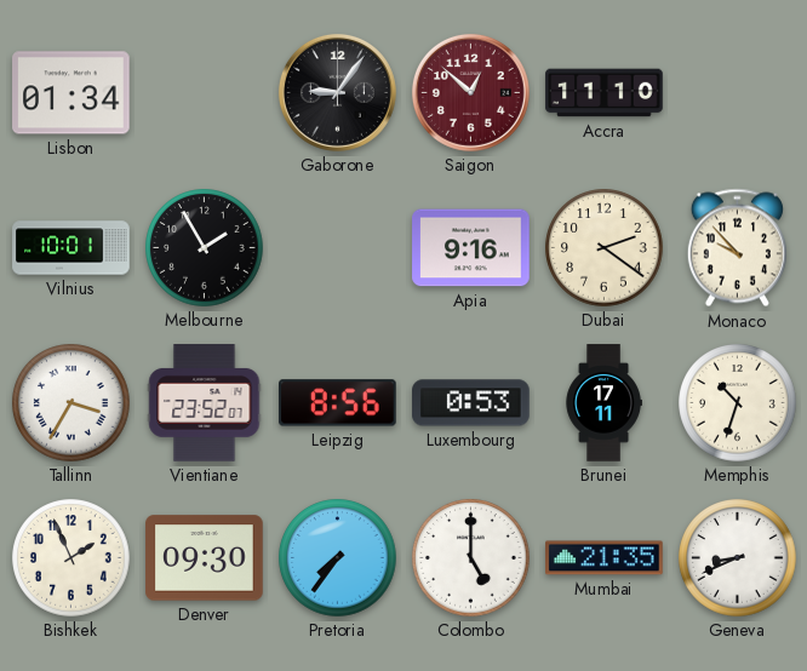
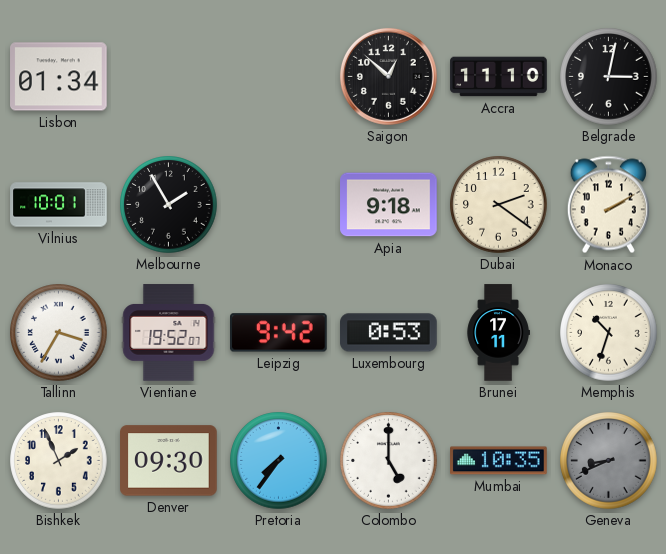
Gaborone: 9:06 -> none (337, 92)
Saigon dial: burgundy -> black (388, 76)
Belgrade: none -> 3:02 (609, 77)
Apia: 9:16 -> 9:18 (389, 205)
Monaco: 9:53 -> 2:10 (608, 205)
Vientiane: 23:52 -> 19:52 (169, 333)
Leipzig: 8:56 -> 9:42 (279, 333)
Mumbai: 21:35 -> 10:35 (499, 461)
Geneva dial: white -> grey (609, 461)
